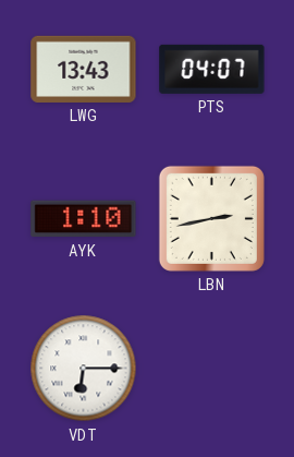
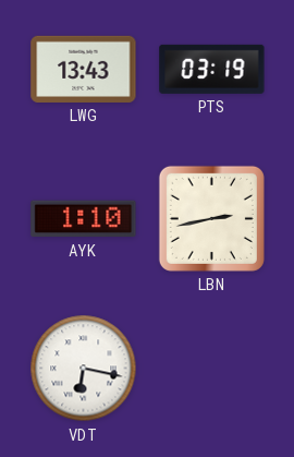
PTS: 04:07 -> 03:19 (212, 69)
VDT: 6:15 -> 6:17 (84, 369)
